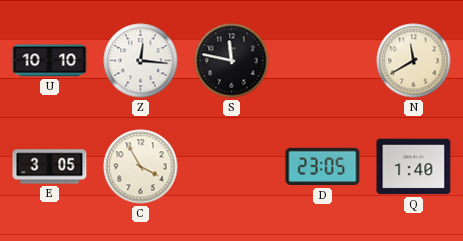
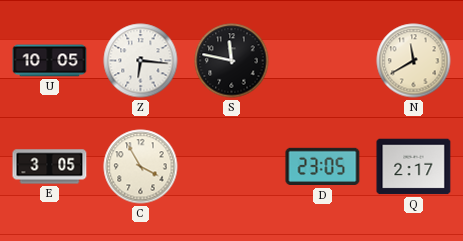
U: 10:10 -> 10:05 (50, 61)
Z: 12:16 -> 6:16 (141, 61)
Q: 1:40 -> 2:17 (414, 167)
